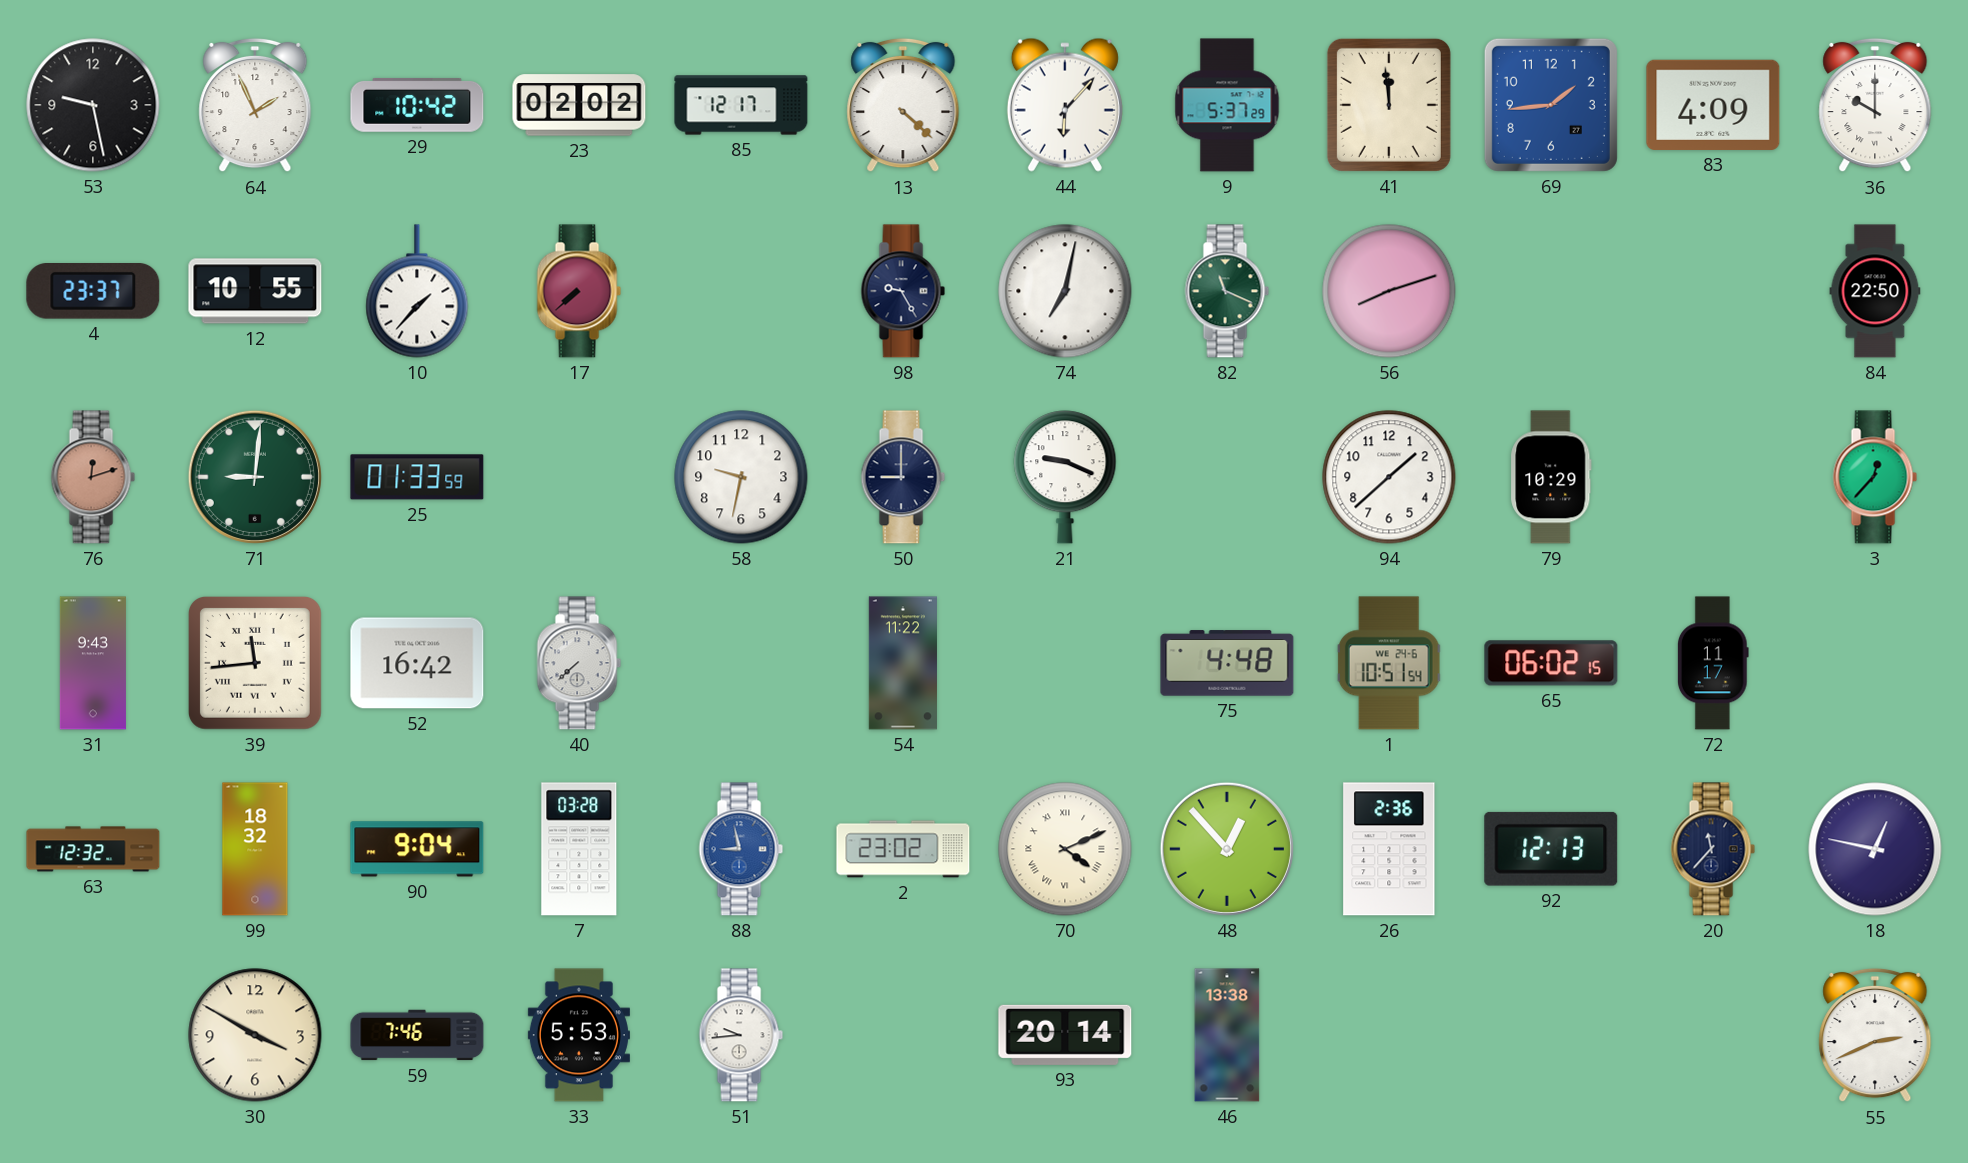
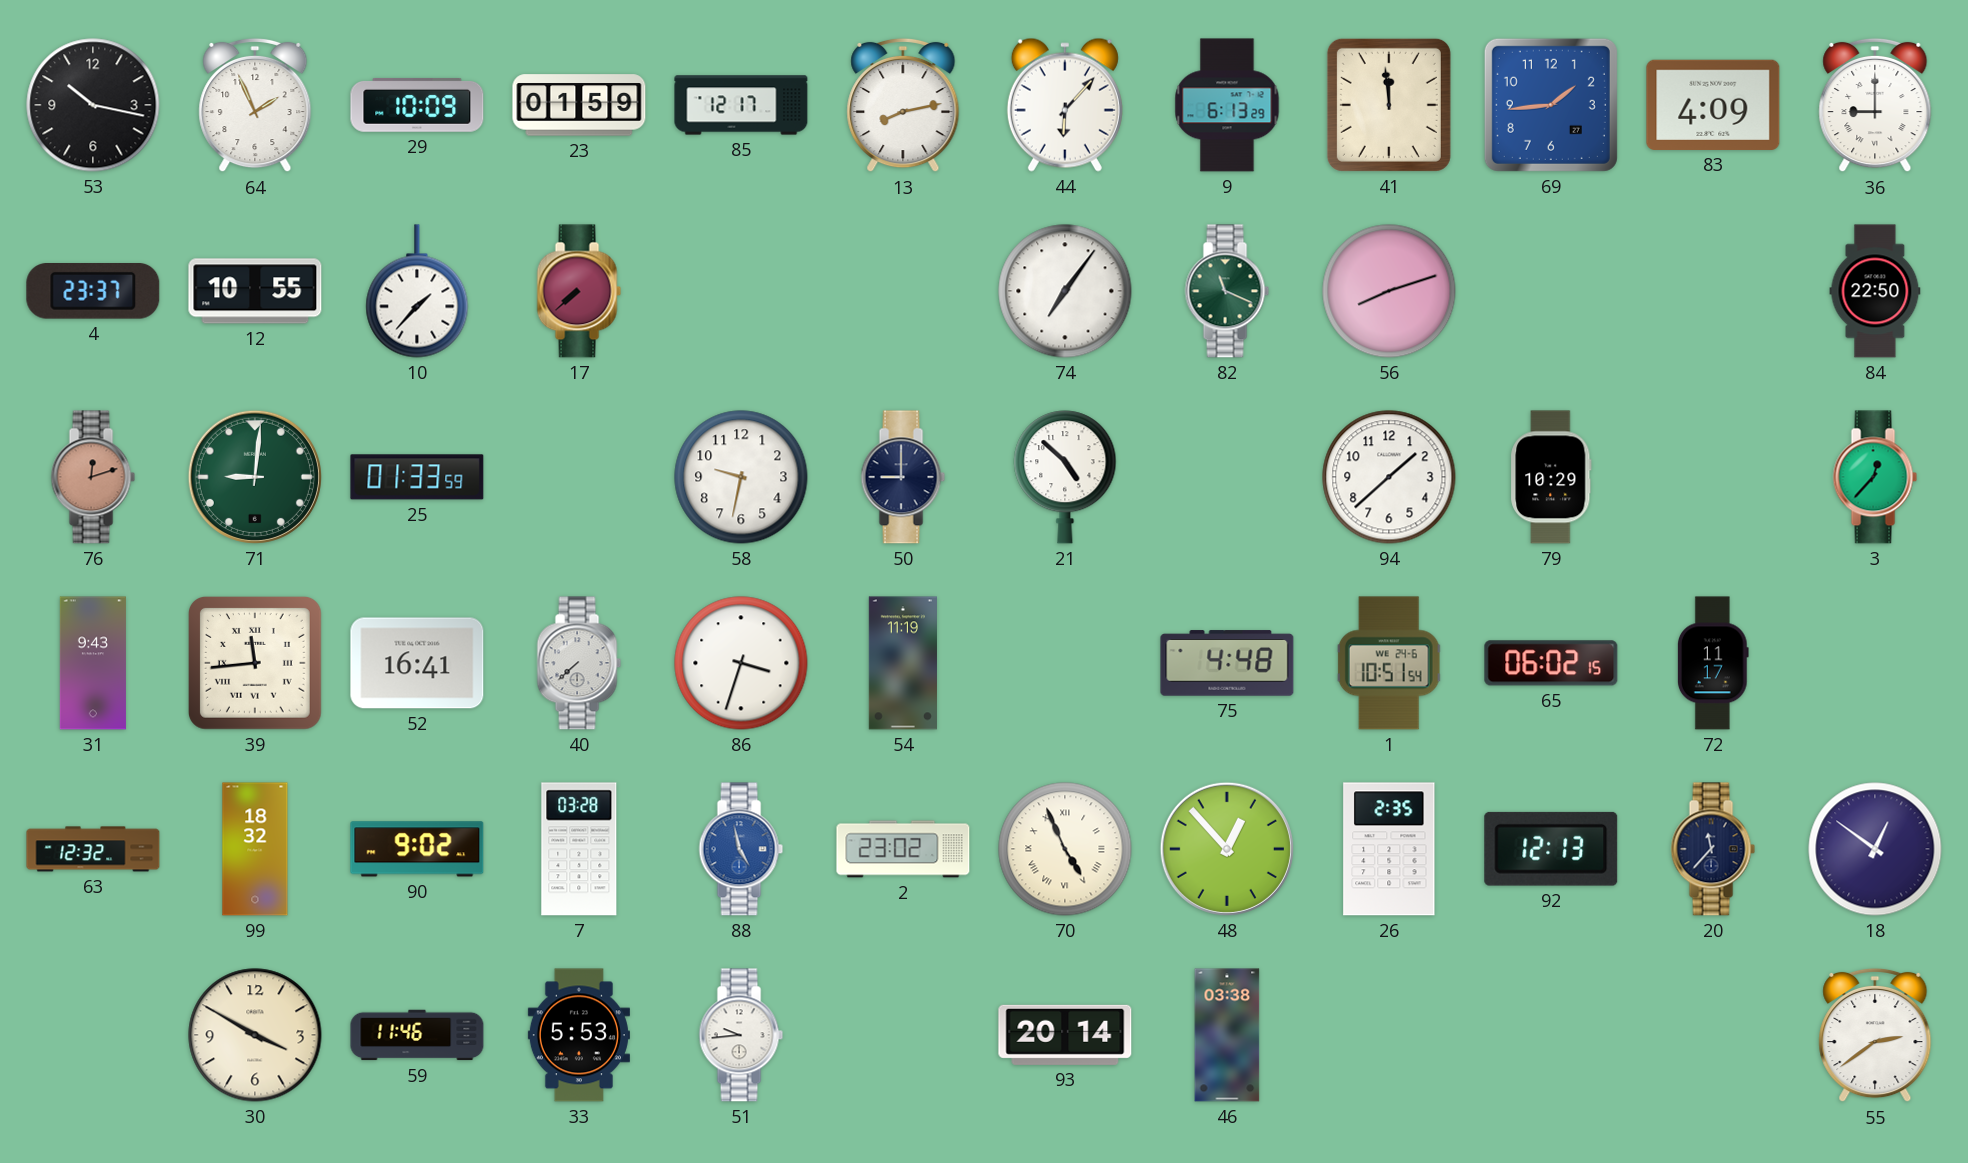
53: 9:28 -> 10:17 (93, 105)
29: 10:42 -> 10:09 (417, 105)
23: 02:02 -> 01:59 (579, 105)
13: 4:22 -> 8:13 (903, 105)
9: 5:37 -> 6:13 (1227, 105)
36: 10:00 -> 9:00 (1875, 105)
98: 9:25 -> none (903, 291)
74: 7:02 -> 7:06 (1065, 291)
21: 9:19 -> 4:52 (1065, 477)
52: 16:42 -> 16:41 (417, 663)
86: none -> 3:33 (741, 663)
54: 11:22 -> 11:19 (903, 663)
90: 9:04 -> 9:02 (417, 849)
88: 8:58 -> 4:58 (741, 849)
70: 4:11 -> 4:56 (1065, 849)
26: 2:36 -> 2:35 (1389, 849)
18: 12:47 -> 12:51 (1875, 849)
59: 7:46 -> 11:46 (417, 1035)
46: 13:38 -> 03:38 (1227, 1035)
55: 2:41 -> 2:39 (1875, 1035)
